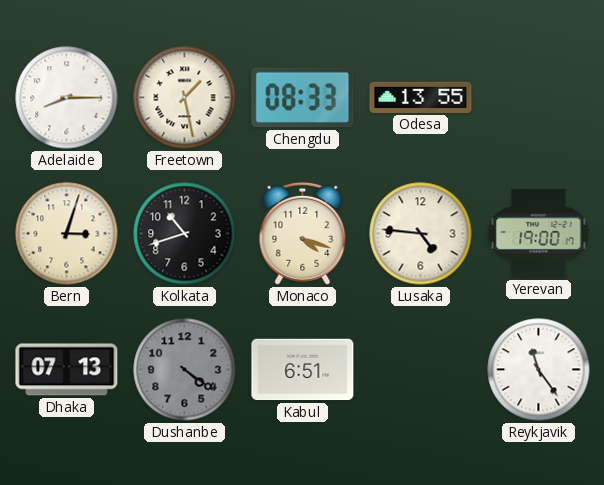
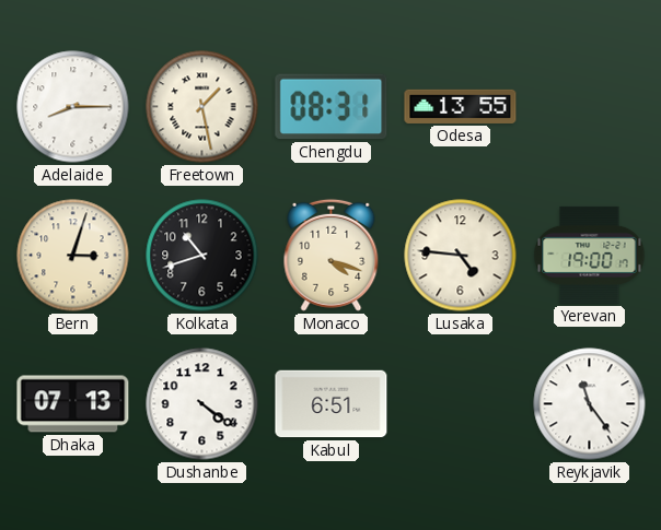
Chengdu: 08:33 -> 08:31 (332, 107)
Dushanbe dial: grey -> white (202, 404)
